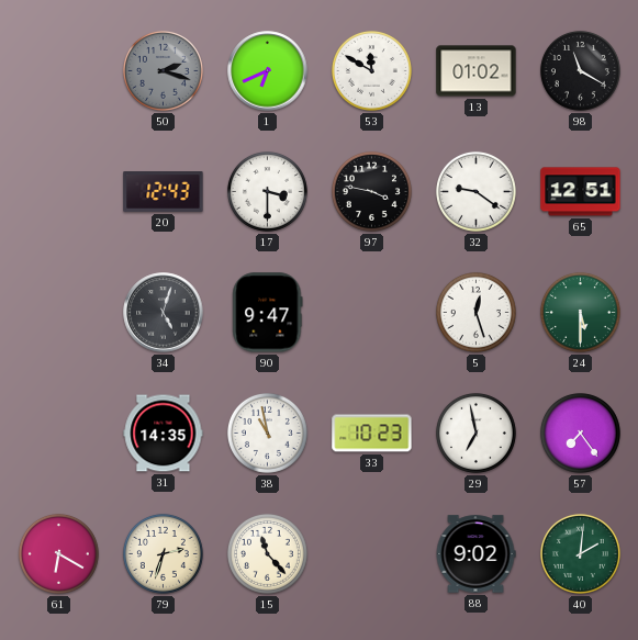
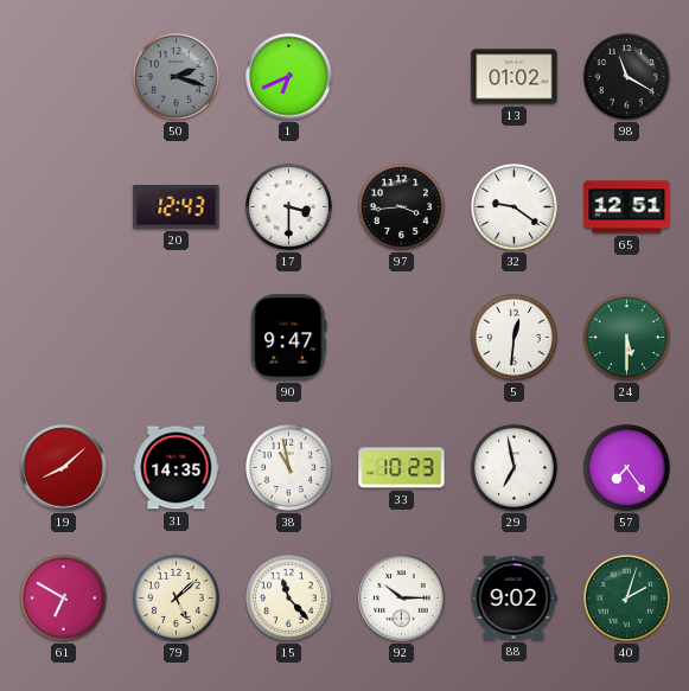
53: 11:50 -> none (371, 70)
97: 3:47 -> 3:44 (401, 206)
34: 5:03 -> none (164, 313)
5: 12:27 -> 12:31 (513, 337)
19: none -> 8:08 (64, 468)
61: 6:20 -> 6:50 (63, 597)
79: 2:33 -> 5:08 (176, 597)
92: none -> 10:15 (402, 599)
40: 2:01 -> 2:03 (626, 597)
